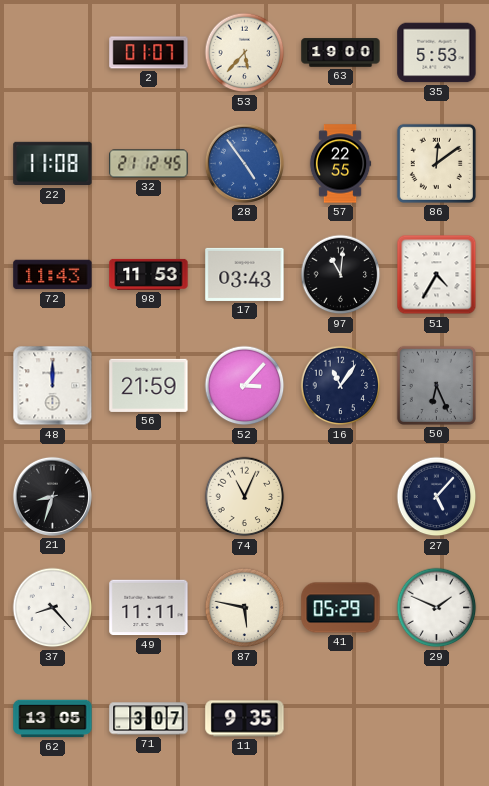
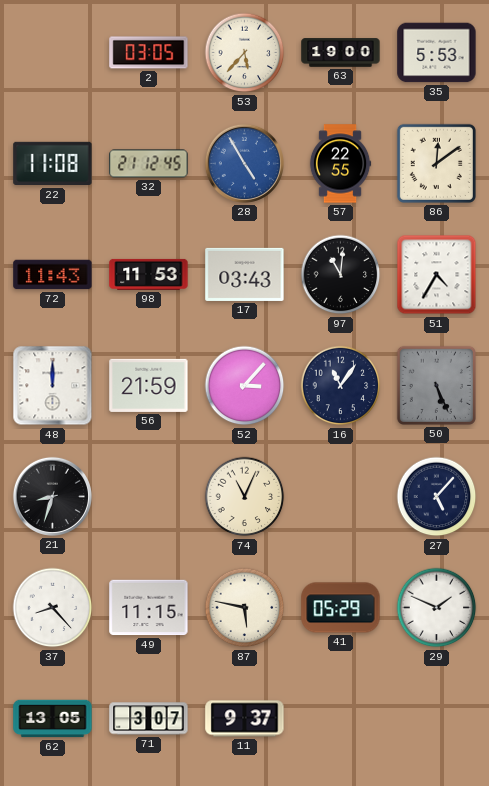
2: 01:07 -> 03:05 (149, 53)
28: 4:54 -> 4:55 (244, 163)
50: 6:26 -> 5:26 (436, 385)
49: 11:11 -> 11:15 (149, 608)
11: 9:35 -> 9:37 (245, 719)
